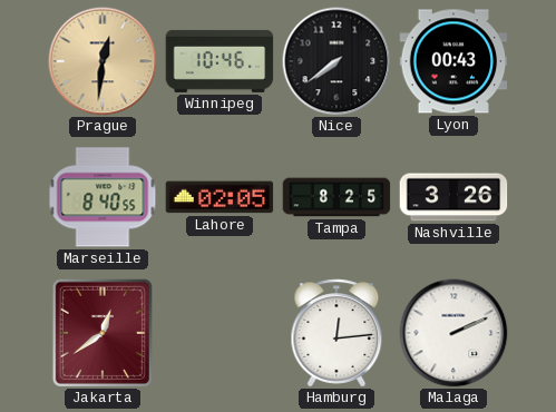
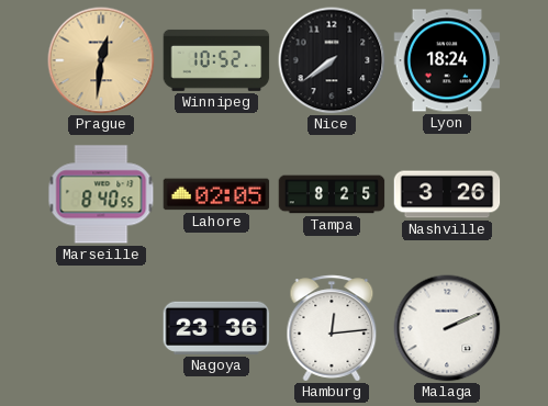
Winnipeg: 10:46 -> 10:52 (216, 60)
Lyon: 00:43 -> 18:24 (447, 60)
Jakarta: 12:39 -> none (103, 333)
Nagoya: none -> 23:36 (216, 328)
